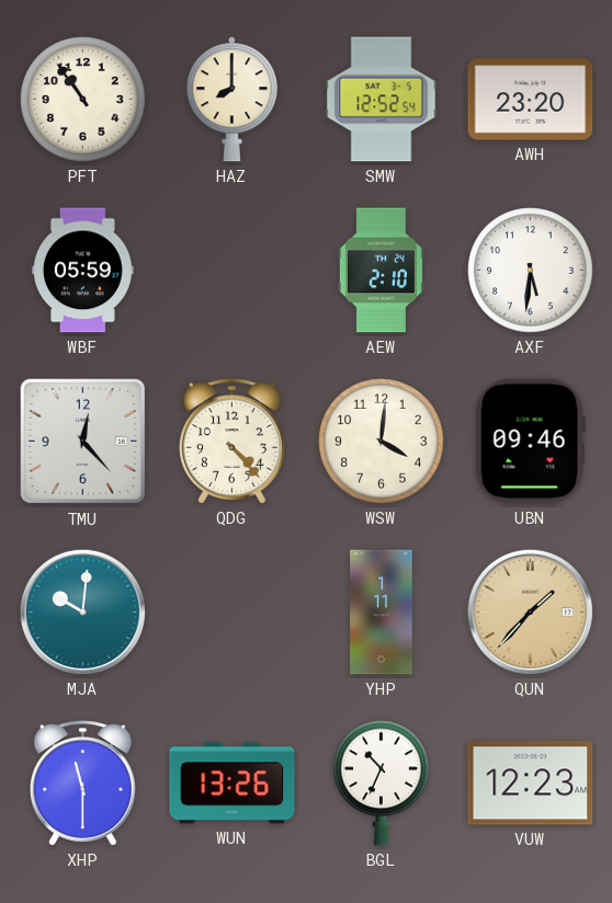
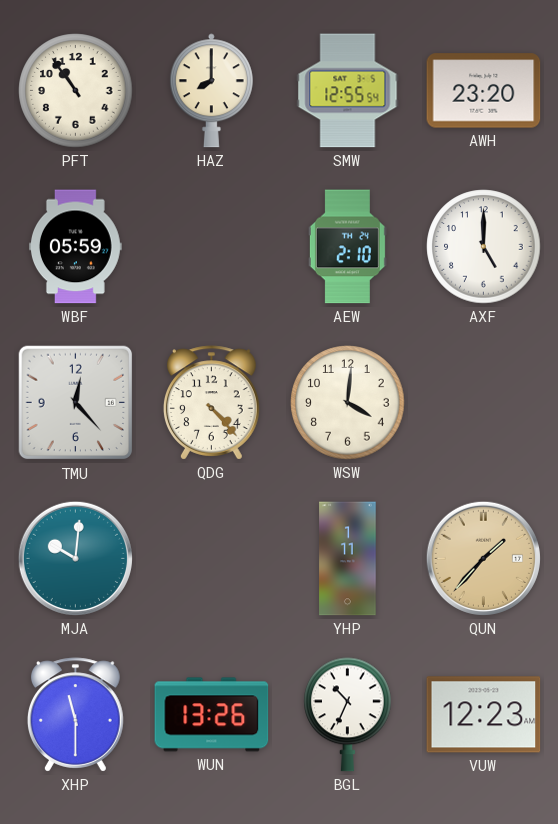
SMW: 12:52 -> 12:55 (348, 91)
AXF: 5:31 -> 5:00 (484, 247)
UBN: 09:46 -> none (530, 442)
